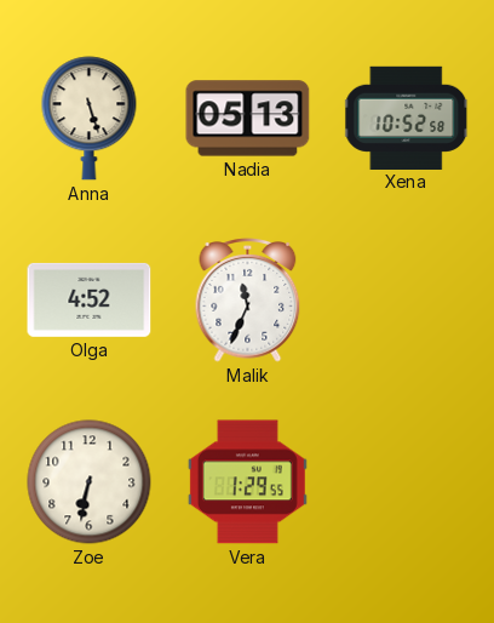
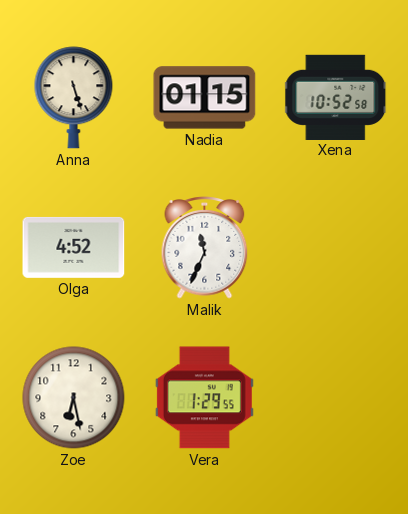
Nadia: 05:13 -> 01:15 (205, 98)
Zoe: 6:32 -> 6:28 (74, 398)
